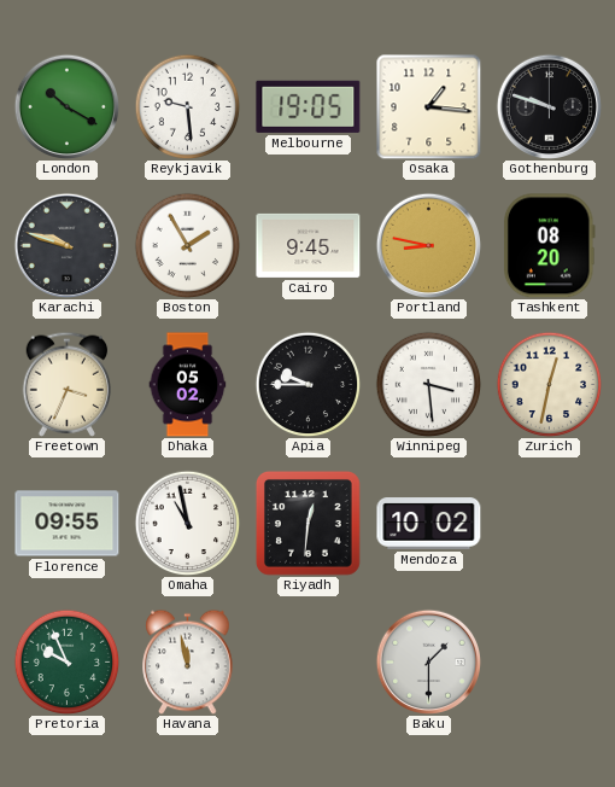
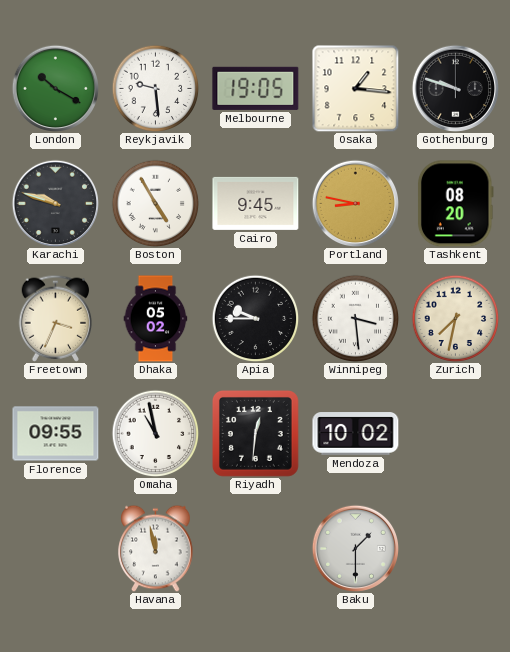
Boston: 1:55 -> 4:55 (155, 203)
Zurich: 12:32 -> 7:32 (455, 318)
Pretoria: 9:56 -> none (66, 661)
